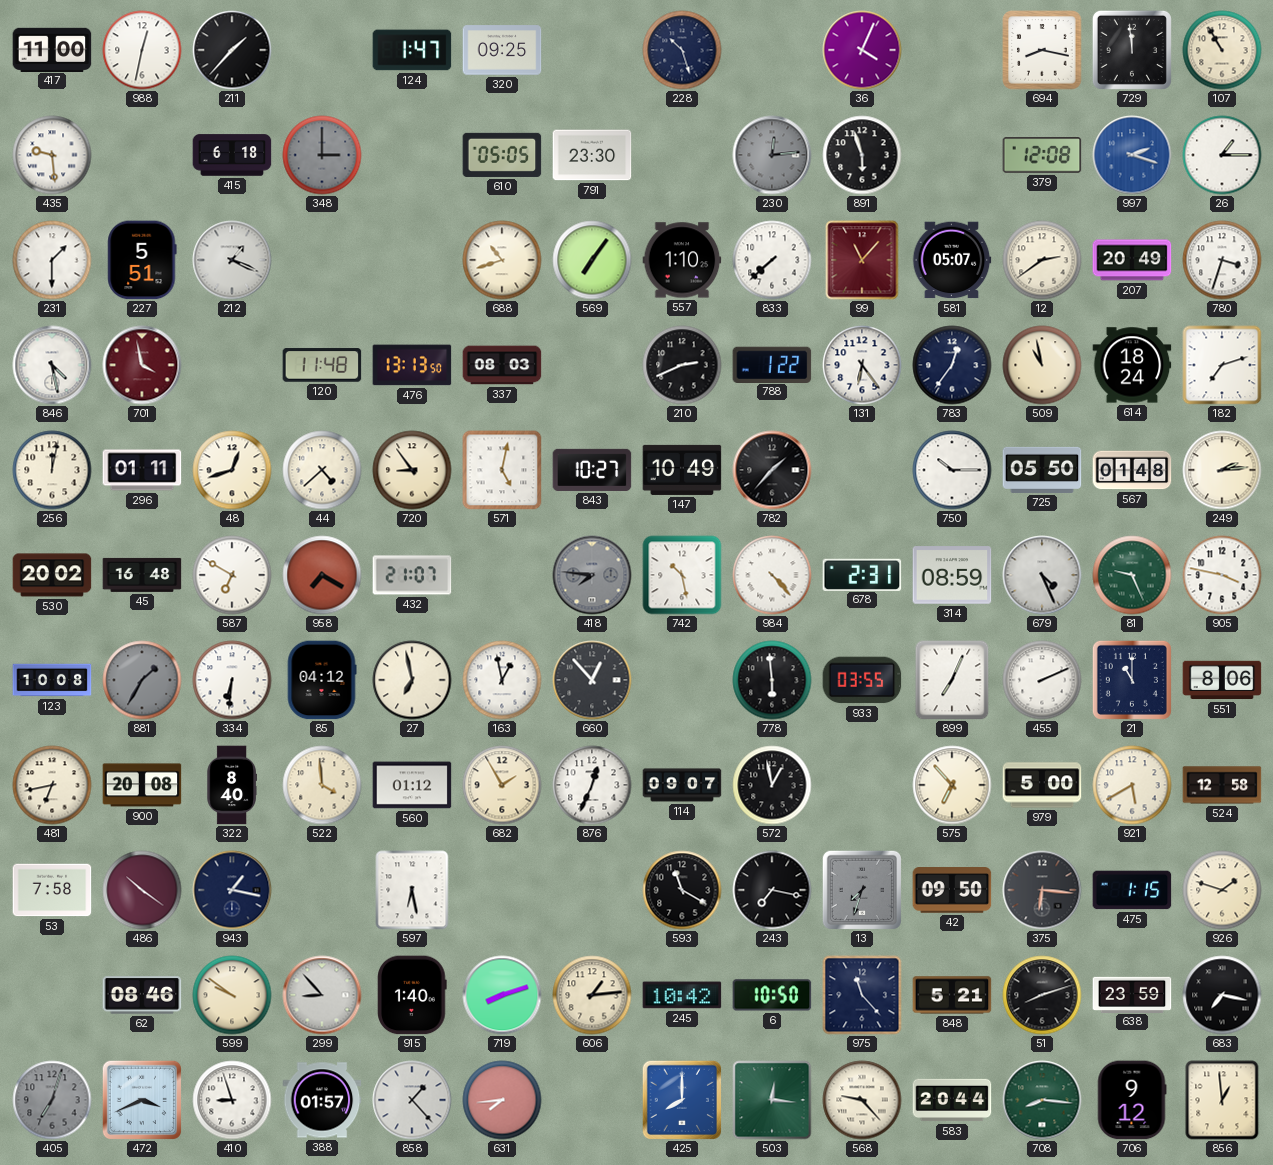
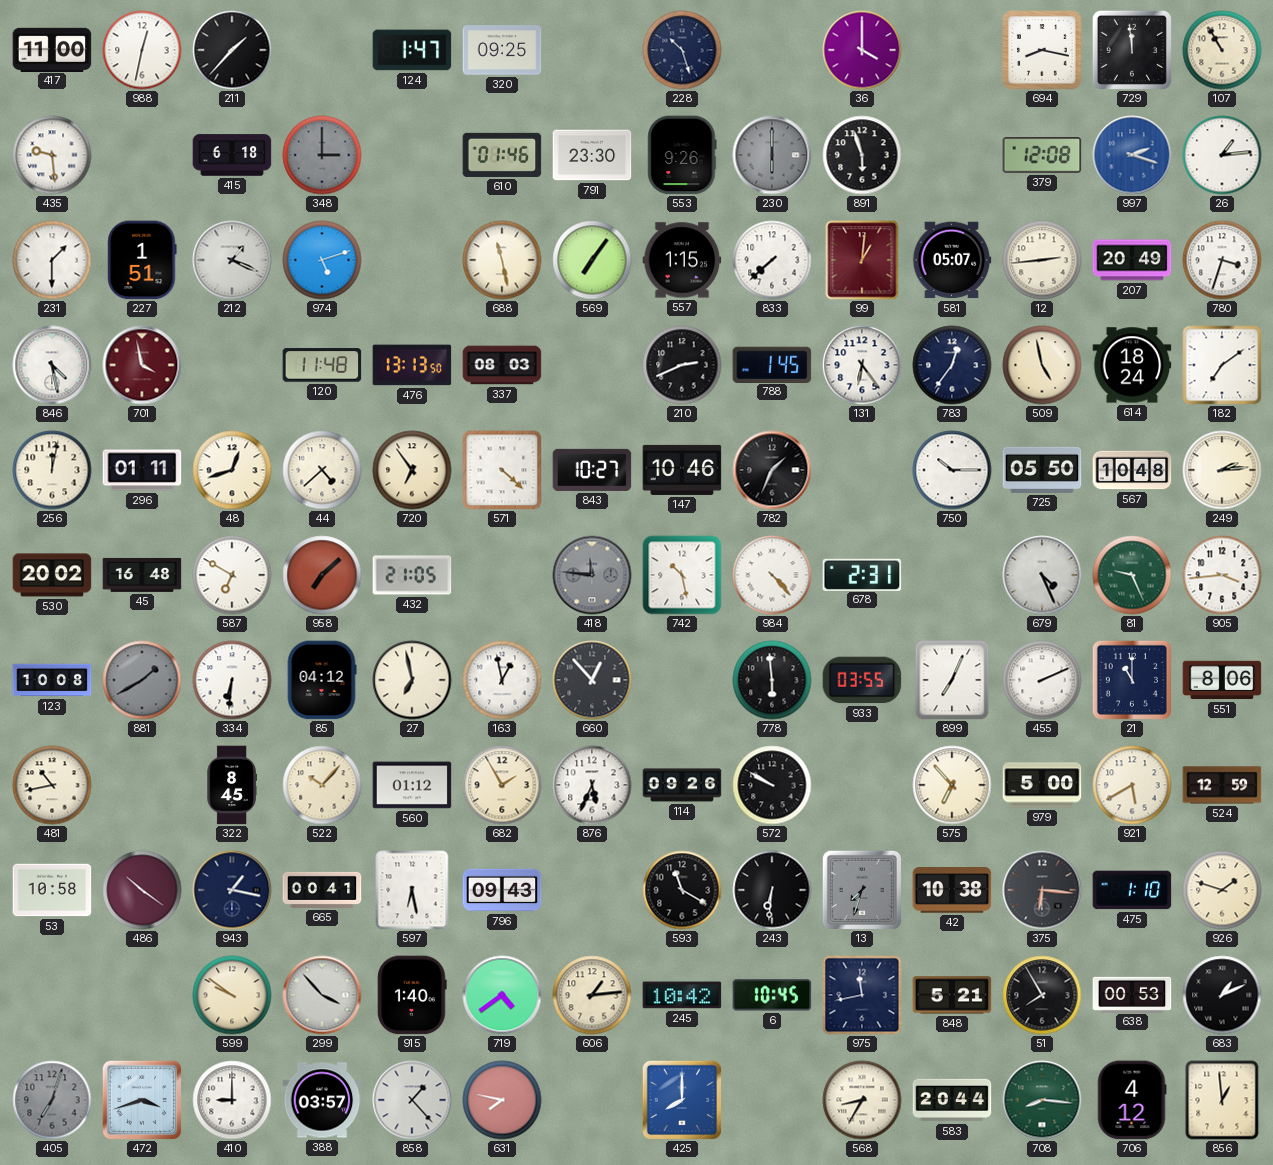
36: 4:04 -> 4:00 (862, 50)
610: 05:05 -> 01:46 (502, 155)
553: none -> 9:26 (682, 155)
230: 12:14 -> 6:00 (772, 155)
26: 1:15 -> 1:14 (1222, 155)
227: 5:51 -> 1:51 (142, 260)
974: none -> 5:12 (322, 260)
688: 10:42 -> 11:28 (502, 260)
557: 1:10 -> 1:15 (682, 260)
99: 11:07 -> 1:01 (862, 260)
12: 2:39 -> 2:44 (1042, 260)
788: 1:22 -> 1:45 (772, 364)
509: 10:58 -> 4:58 (1042, 365)
182: 7:12 -> 7:09 (1222, 365)
720: 8:54 -> 6:54 (412, 470)
571: 5:02 -> 4:22 (502, 470)
147: 10:49 -> 10:46 (682, 470)
782: 1:37 -> 1:34 (772, 470)
567: 01:48 -> 10:48 (1132, 470)
958: 7:20 -> 7:08 (322, 575)
432: 21:07 -> 21:05 (412, 575)
418: 7:46 -> 11:46 (592, 575)
314: 08:59 -> none (952, 575)
905: 3:47 -> 3:44 (1222, 575)
881: 1:35 -> 1:40 (142, 680)
481: 6:43 -> 10:43 (52, 785)
900: 20:08 -> none (142, 785)
322: 8:40 -> 8:45 (231, 785)
522: 3:59 -> 10:07 (322, 785)
876: 12:34 -> 5:34 (592, 785)
114: 09:07 -> 09:26 (682, 785)
572: 12:58 -> 9:50 (772, 785)
524: 12:58 -> 12:59 (1222, 785)
53: 7:58 -> 10:58 (52, 890)
665: none -> 00:41 (322, 890)
796: none -> 09:43 (502, 890)
243: 7:17 -> 6:31 (772, 890)
42: 09:50 -> 10:38 (952, 890)
475: 1:15 -> 1:10 (1132, 890)
62: 08:46 -> none (142, 995)
299: 8:53 -> 3:53 (322, 995)
719: 8:12 -> 4:39 (502, 995)
6: 10:50 -> 10:45 (772, 995)
975: 11:23 -> 11:43 (862, 995)
51: 8:12 -> 7:55 (1042, 995)
638: 23:59 -> 00:53 (1132, 994)
683: 7:17 -> 1:11 (1222, 995)
472: 3:41 -> 3:42 (141, 1099)
410: 8:57 -> 9:00 (232, 1100)
388: 01:57 -> 03:57 (322, 1100)
631: 7:44 -> 7:47 (502, 1100)
503: 12:16 -> none (772, 1100)
568: 9:23 -> 8:35 (862, 1100)
706: 9:12 -> 4:12 (1132, 1100)
